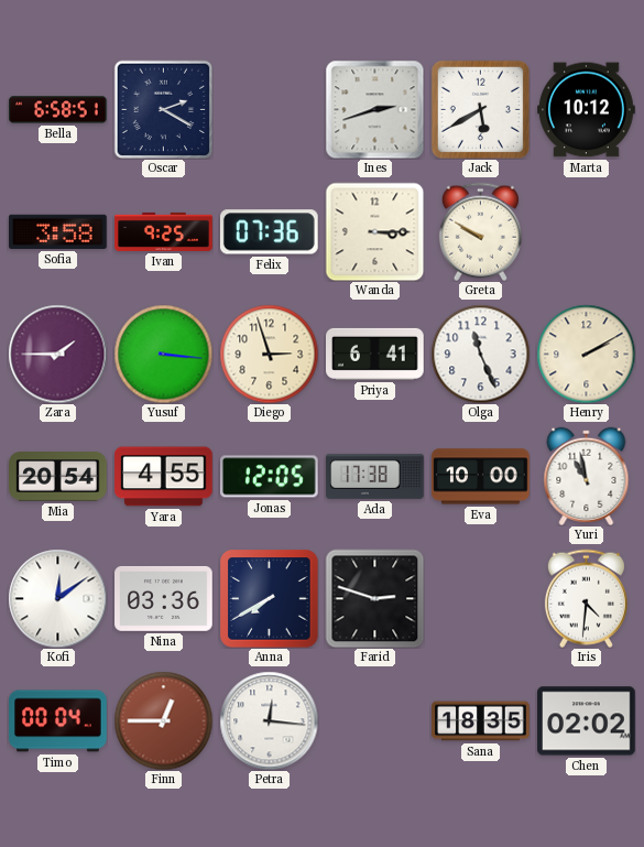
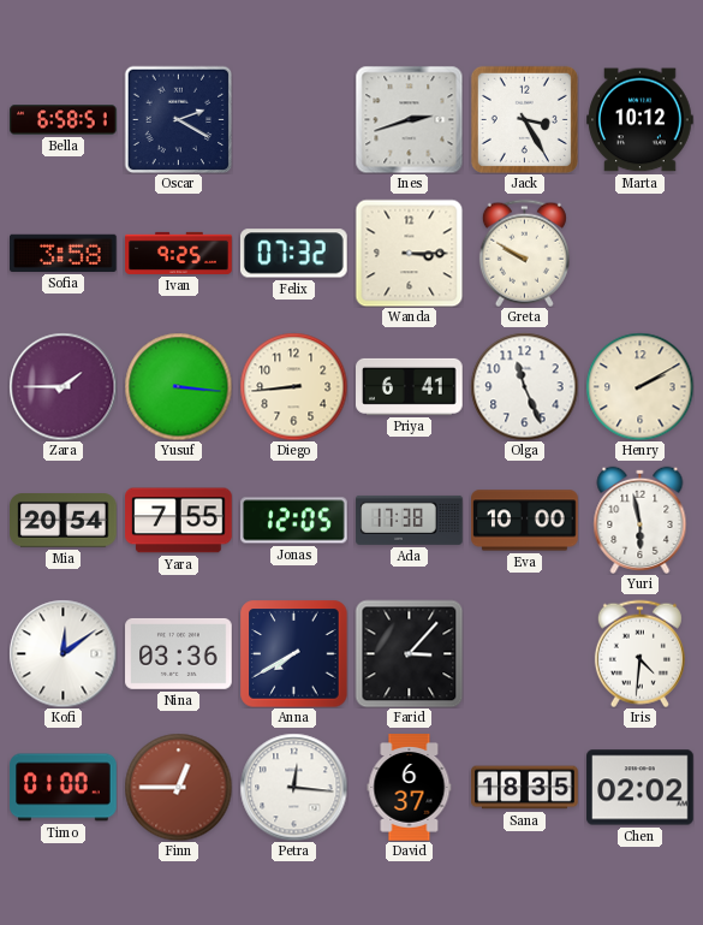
Jack: 5:40 -> 3:25 (524, 119)
Felix: 07:36 -> 07:32 (293, 254)
Diego: 2:57 -> 8:44 (293, 386)
Yara: 4:55 -> 7:55 (179, 521)
Yuri: 10:58 -> 5:58 (641, 520)
Farid: 2:48 -> 3:07 (409, 653)
Timo: 00:04 -> 01:00 (64, 788)
David: none -> 6:37 (410, 788)
